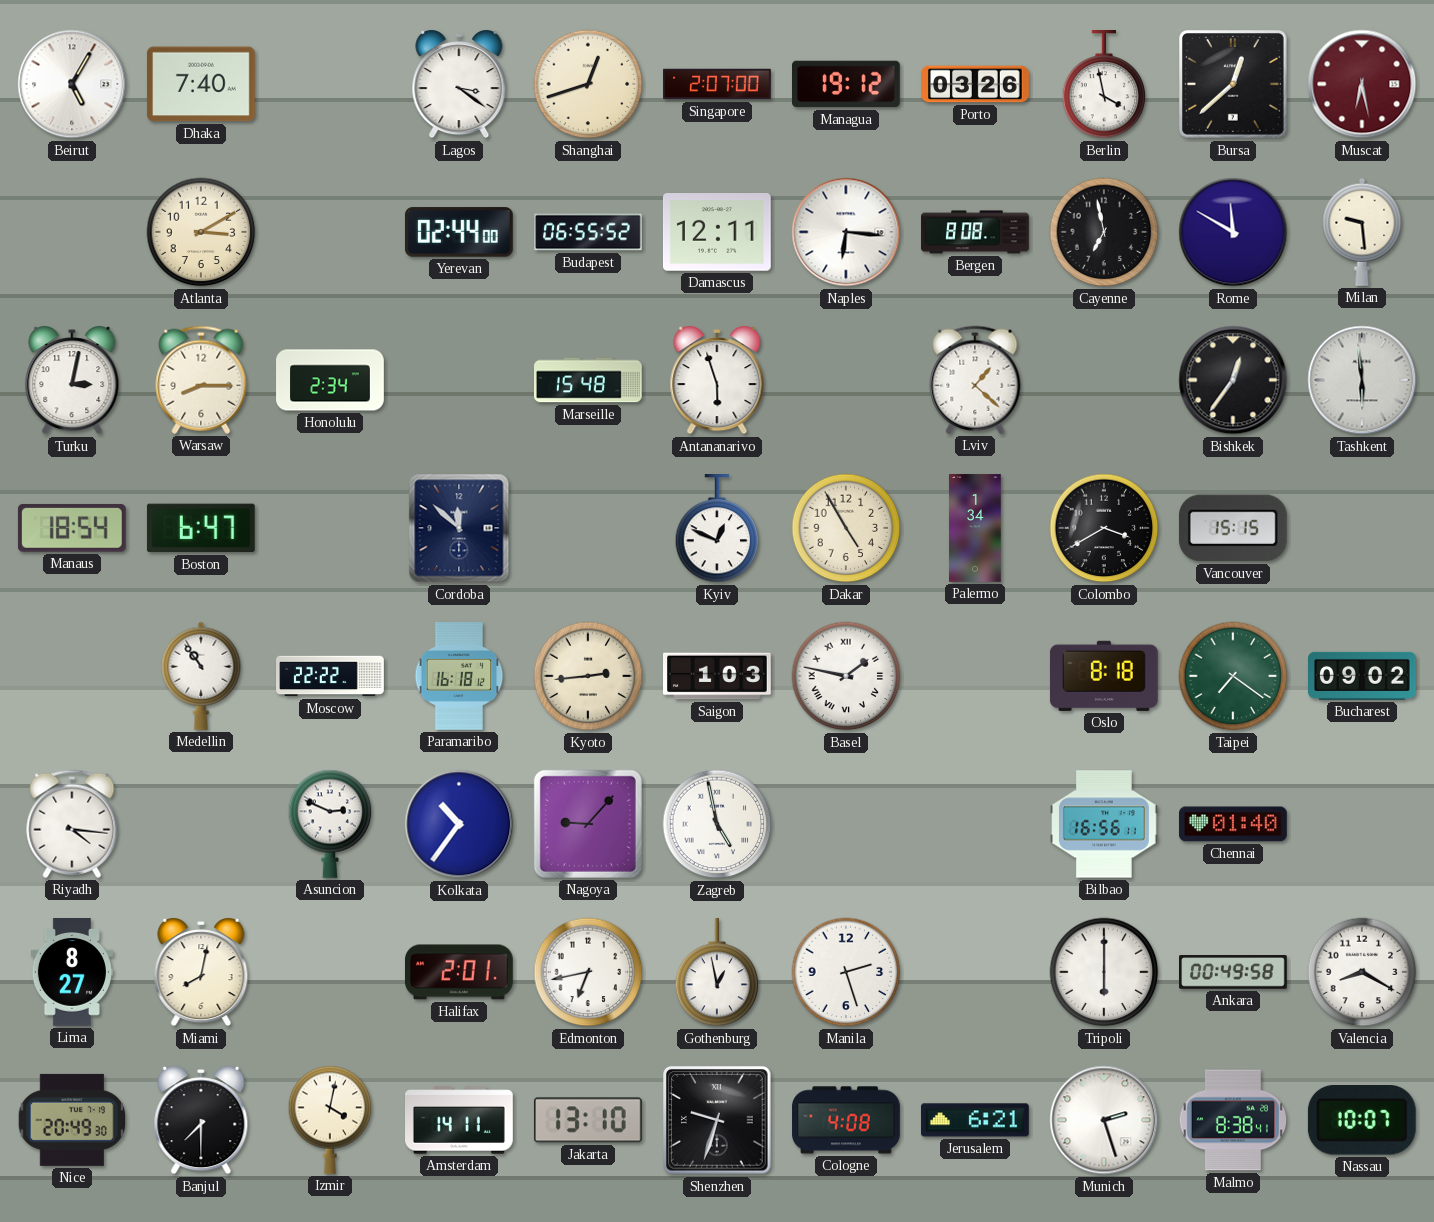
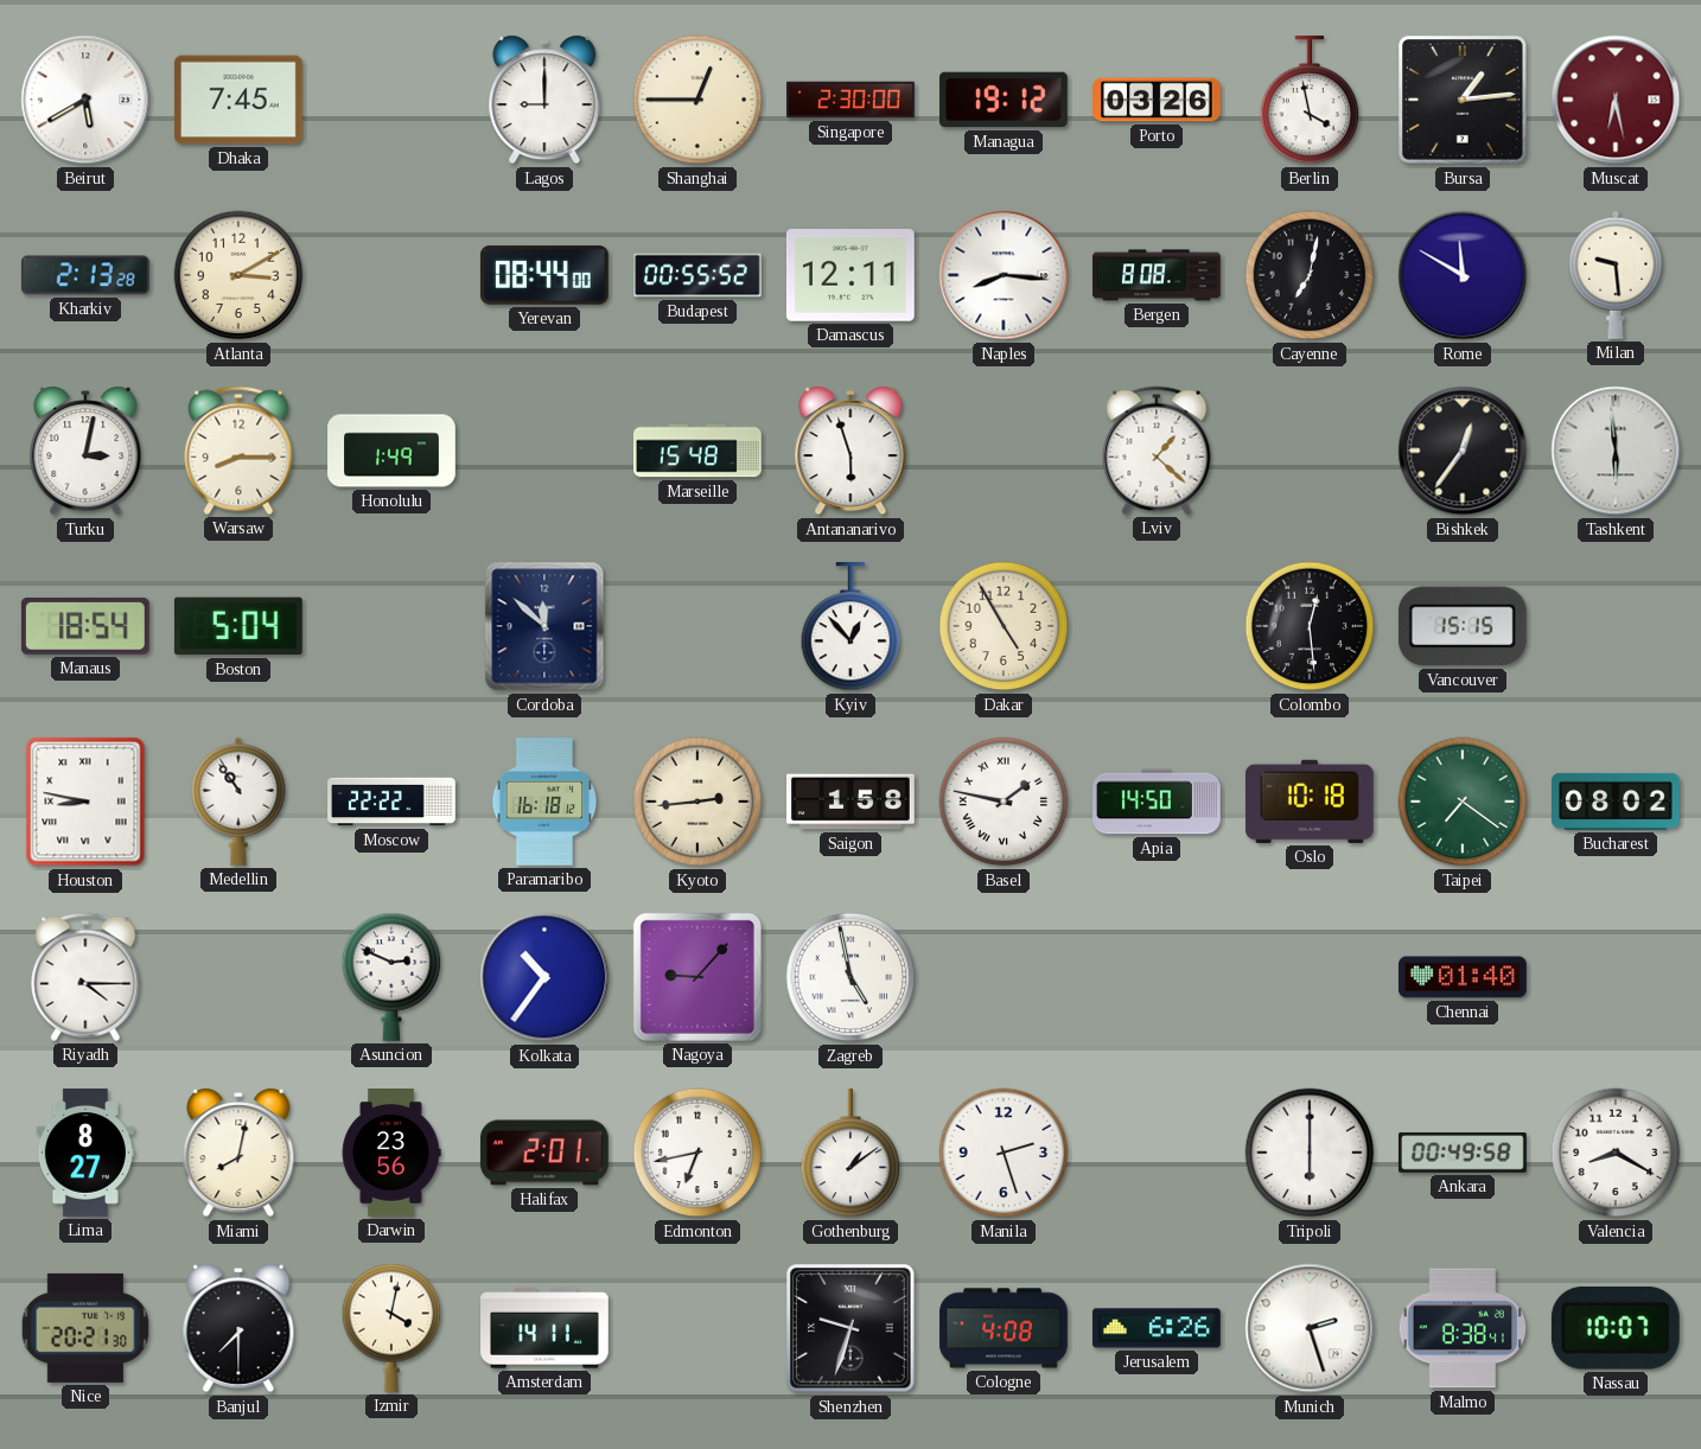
Beirut: 5:05 -> 5:40 (85, 100)
Dhaka: 7:40 -> 7:45 (238, 100)
Lagos: 3:21 -> 9:00 (544, 100)
Shanghai: 12:42 -> 12:45 (697, 100)
Singapore: 2:07 -> 2:30 (850, 100)
Bursa: 12:38 -> 1:14 (1463, 100)
Kharkiv: none -> 2:13 (85, 275)
Yerevan: 02:44 -> 08:44 (544, 275)
Budapest: 06:55 -> 00:55 (697, 275)
Naples: 6:16 -> 8:16 (1004, 275)
Cayenne: 6:58 -> 7:02 (1310, 275)
Honolulu: 2:34 -> 1:49 (391, 451)
Boston: 6:47 -> 5:04 (238, 626)
Kyiv: 12:49 -> 12:53 (850, 627)
Palermo: 1:34 -> none (975, 528)
Colombo: 3:40 -> 12:29 (1310, 626)
Houston: none -> 8:47 (85, 802)
Saigon: 1:03 -> 1:58 (852, 802)
Apia: none -> 14:50 (1157, 802)
Oslo: 8:18 -> 10:18 (1310, 802)
Bucharest: 09:02 -> 08:02 (1617, 802)
Riyadh: 4:16 -> 4:15 (85, 977)
Bilbao: 16:56 -> none (1105, 824)
Darwin: none -> 23:56 (391, 1154)
Gothenburg: 12:58 -> 1:09 (850, 1154)
Nice: 20:49 -> 20:21 (85, 1328)
Jakarta: 13:10 -> none (588, 1120)
Jerusalem: 6:21 -> 6:26 (1158, 1328)
